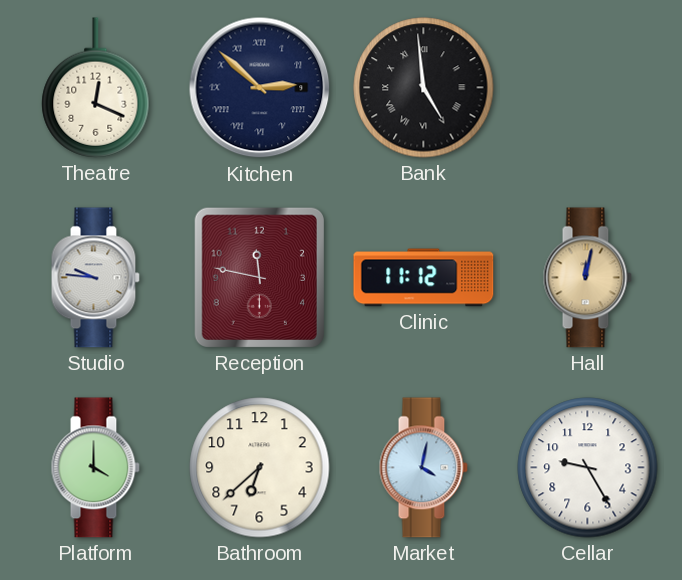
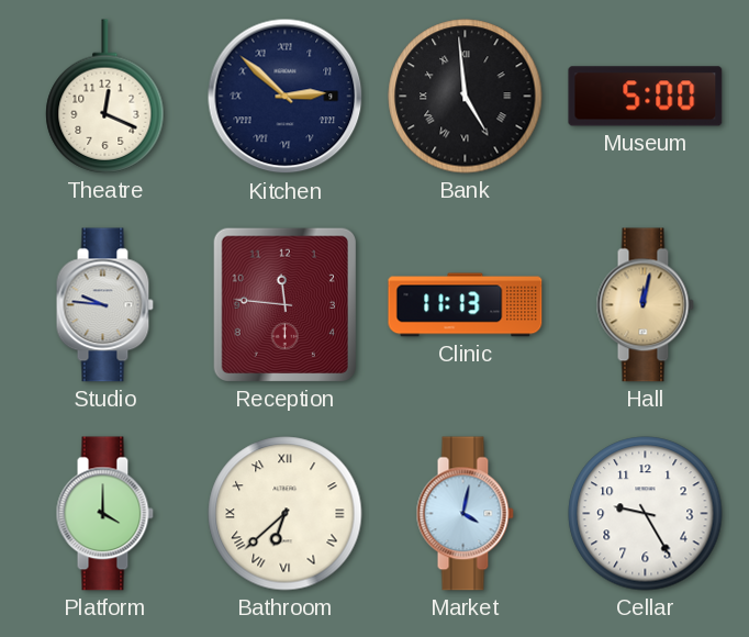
Museum: none -> 5:00 (646, 97)
Reception: 11:47 -> 11:46 (284, 304)
Clinic: 11:12 -> 11:13 (466, 305)
Bathroom numerals: Arabic -> Roman (286, 514)
